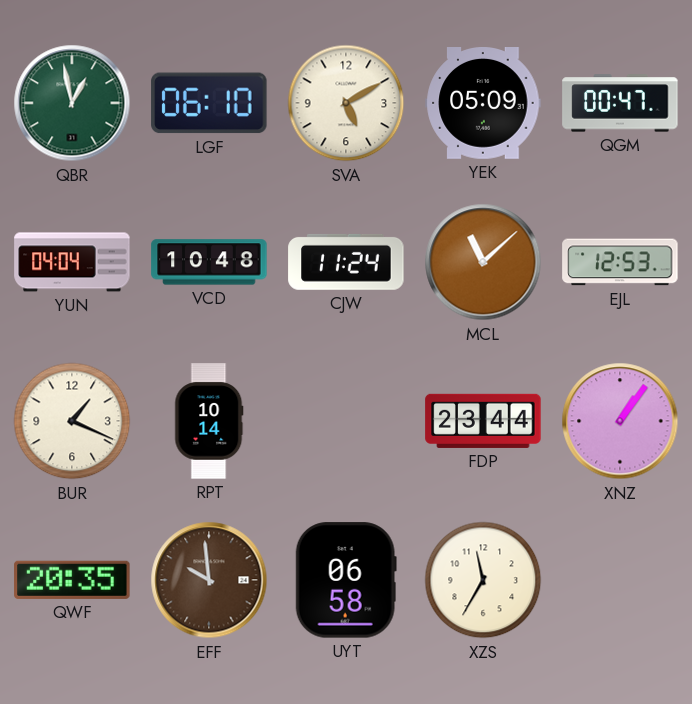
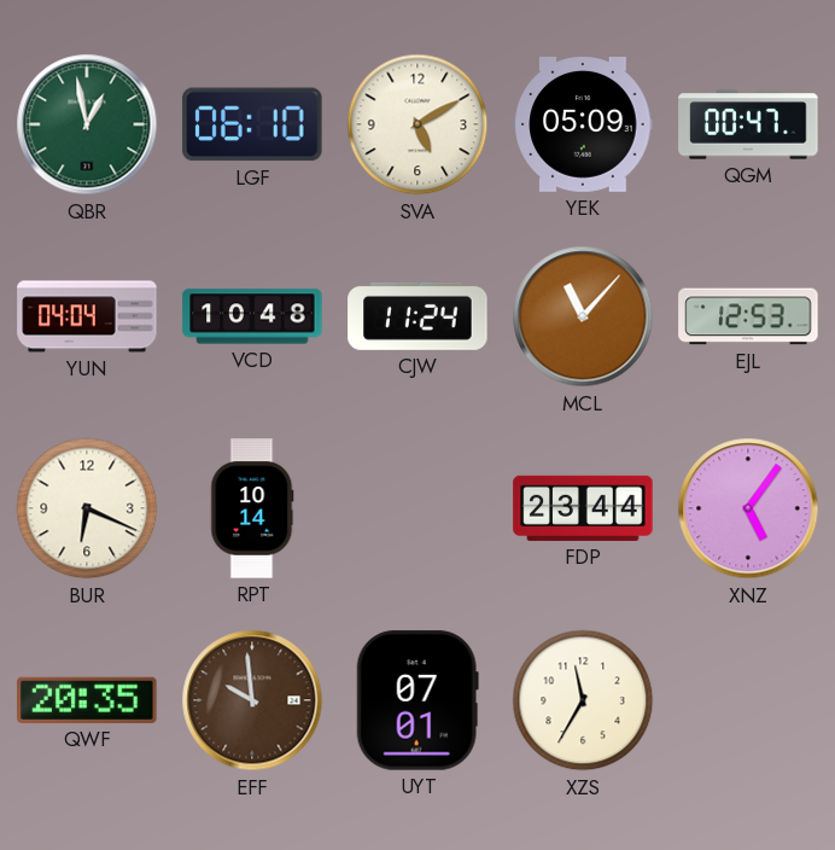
MCL: 11:08 -> 11:07 (583, 316)
BUR: 1:19 -> 6:19 (87, 508)
XNZ: 1:06 -> 5:06 (748, 508)
UYT: 06:58 -> 07:01 (417, 700)
